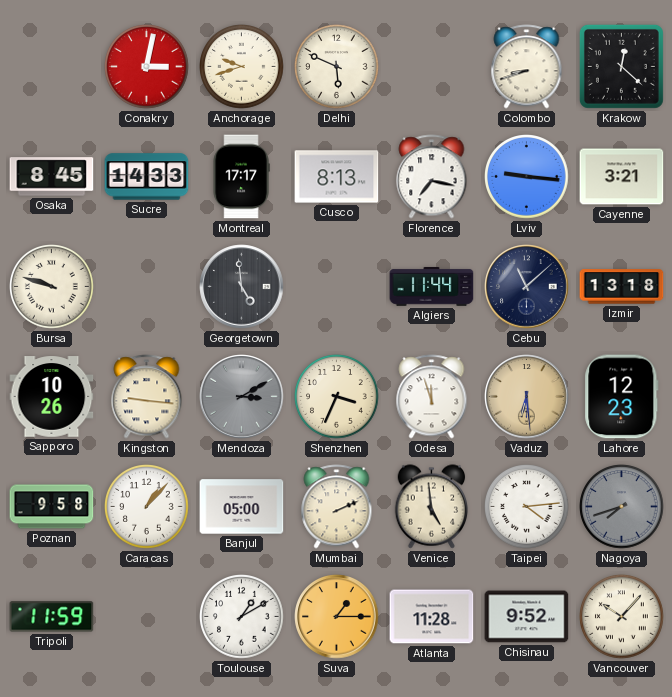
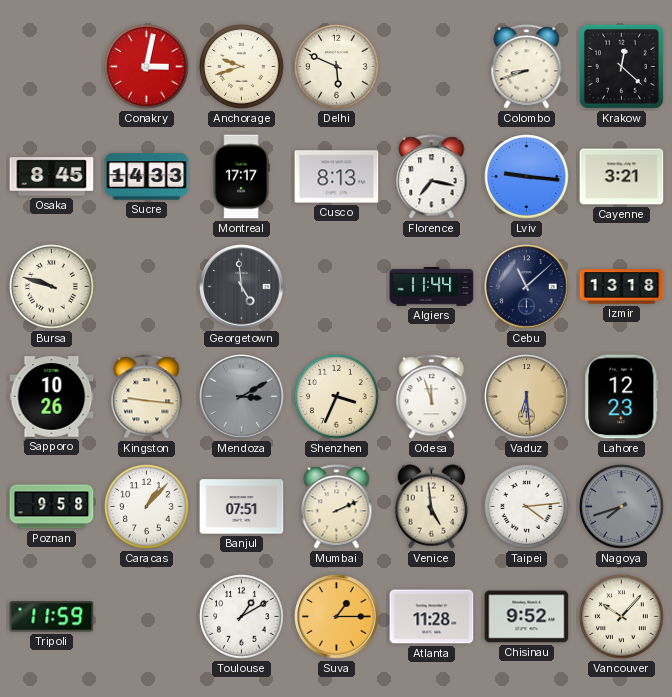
Banjul: 05:00 -> 07:51 (242, 507)
